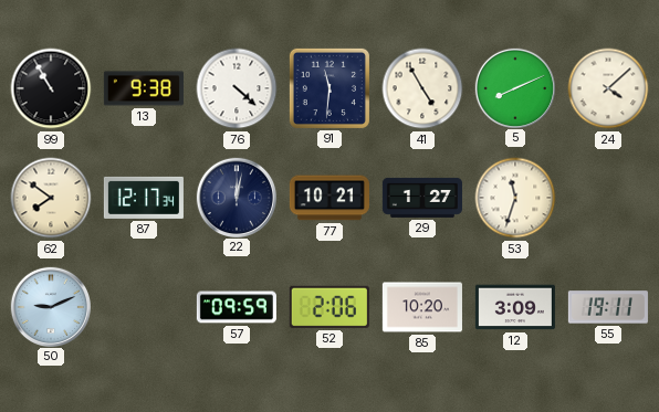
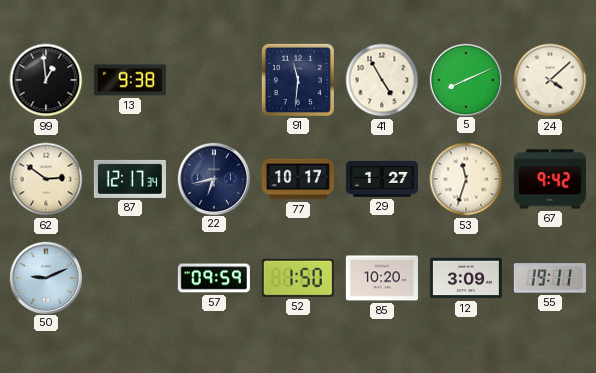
99: 10:55 -> 12:59 (46, 80)
76: 4:22 -> none (237, 88)
62: 7:51 -> 2:51 (46, 179)
22: 12:02 -> 6:43 (213, 178)
77: 10:21 -> 10:17 (298, 179)
67: none -> 9:42 (550, 179)
52: 2:06 -> 1:50 (298, 278)
